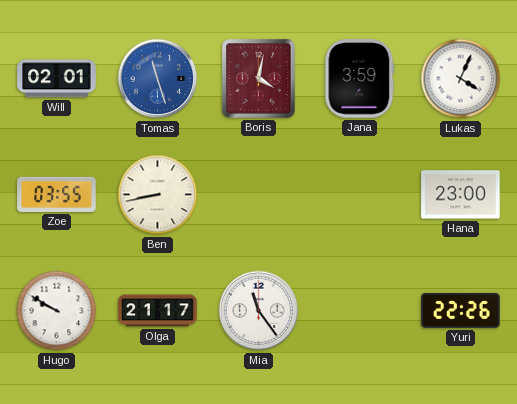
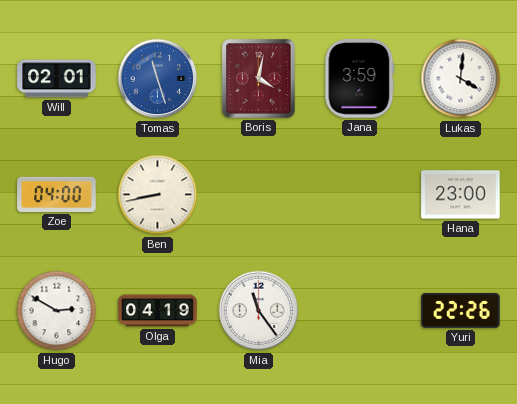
Lukas: 4:04 -> 4:01 (461, 79)
Zoe: 03:55 -> 04:00 (57, 194)
Hugo: 9:50 -> 2:50 (57, 311)
Olga: 21:17 -> 04:19 (158, 311)
